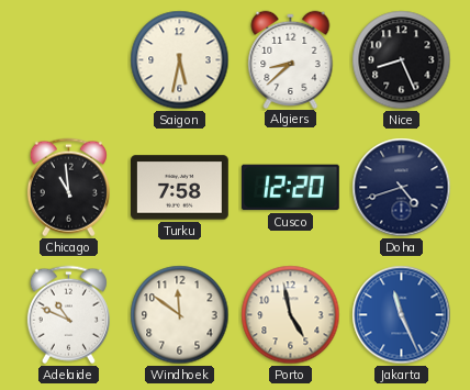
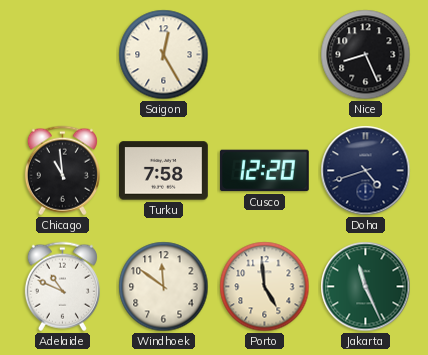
Saigon: 5:32 -> 12:25 (164, 55)
Algiers: 8:38 -> none (291, 59)
Porto: 4:58 -> 4:59 (265, 287)
Jakarta dial: blue -> green (366, 287)
